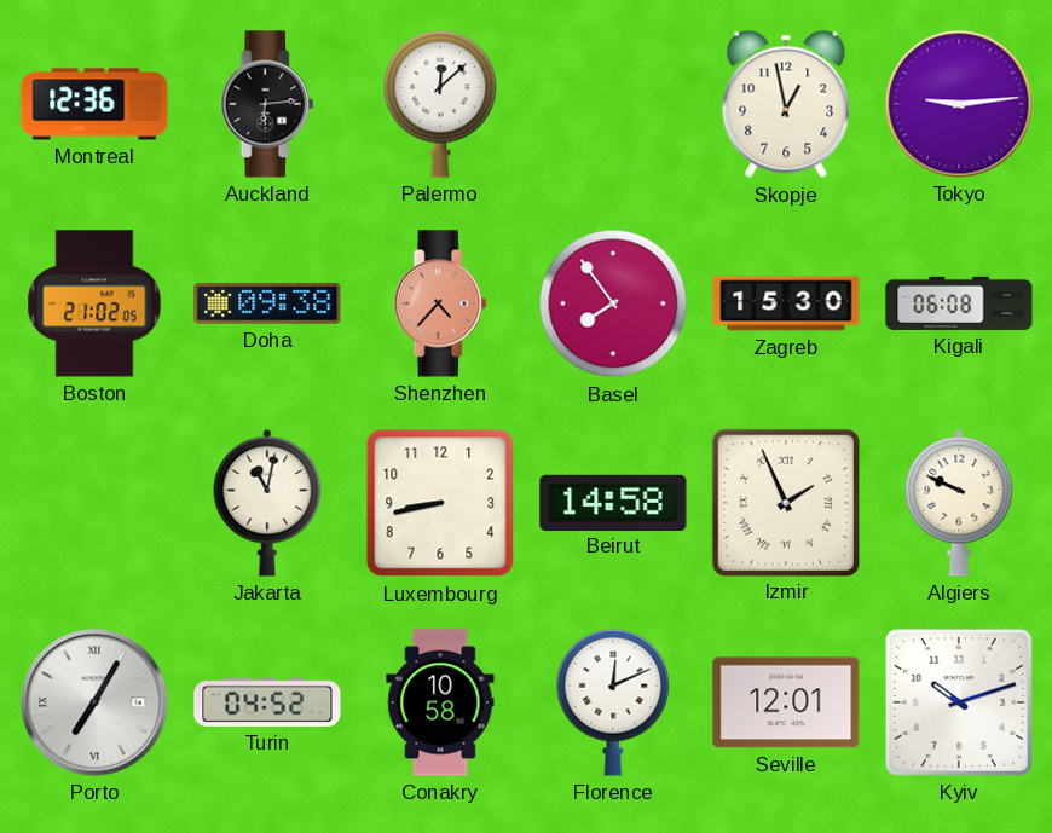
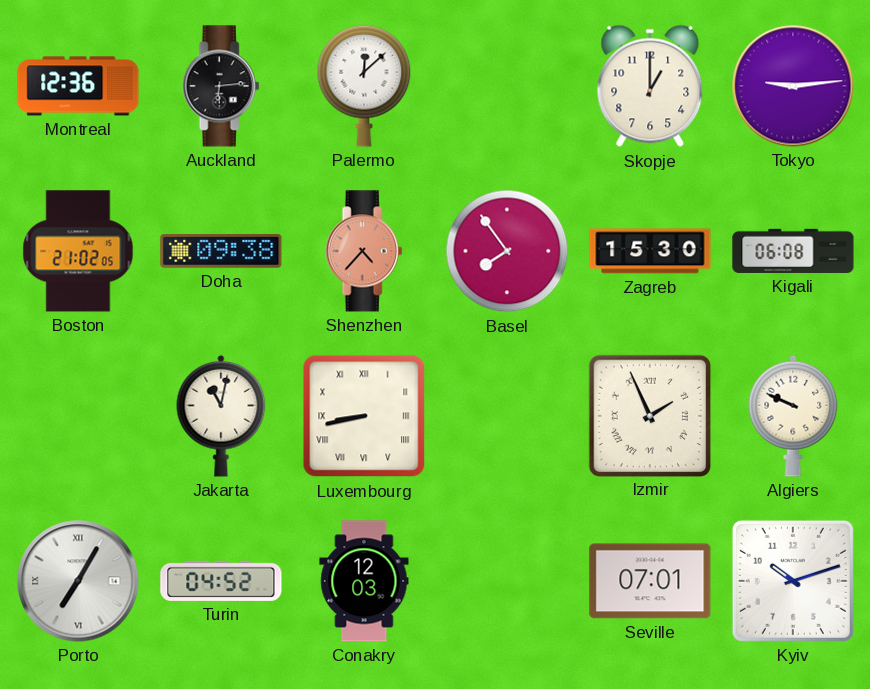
Skopje: 12:58 -> 1:00 (650, 86)
Luxembourg numerals: Arabic -> Roman (364, 416)
Beirut: 14:58 -> none (613, 502)
Conakry: 10:58 -> 12:03 (364, 581)
Florence: 12:11 -> none (613, 702)
Seville: 12:01 -> 07:01 (650, 581)
